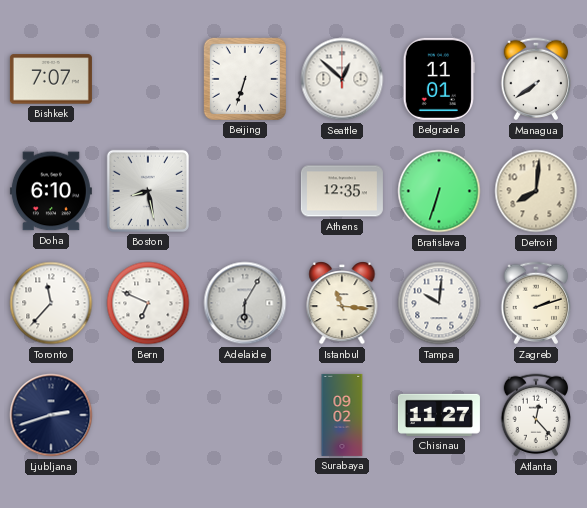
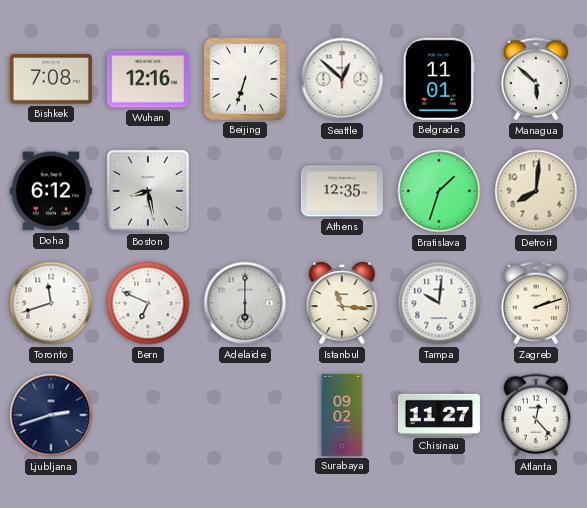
Bishkek: 7:07 -> 7:08 (51, 79)
Wuhan: none -> 12:16 (148, 79)
Managua: 7:39 -> 5:52 (536, 79)
Doha: 6:10 -> 6:12 (51, 191)
Bratislava: 6:33 -> 1:33 (439, 191)
Toronto: 11:37 -> 11:42 (51, 303)
Adelaide: 6:05 -> 6:00 (245, 303)
